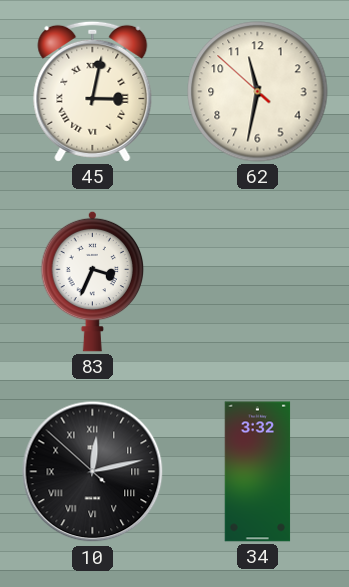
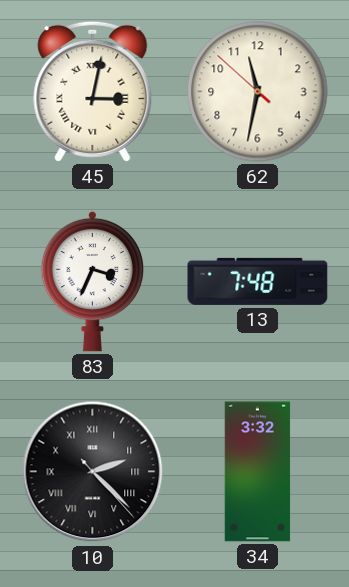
13: none -> 7:48 (258, 281)
10: 12:12 -> 2:22 (93, 472)
